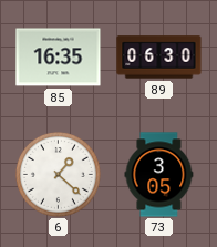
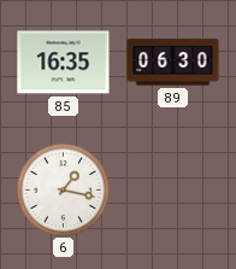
6: 1:22 -> 1:17 (63, 189)
73: 3:05 -> none (159, 175)
